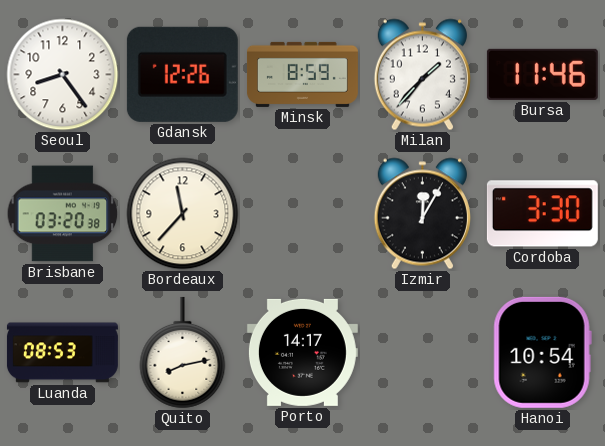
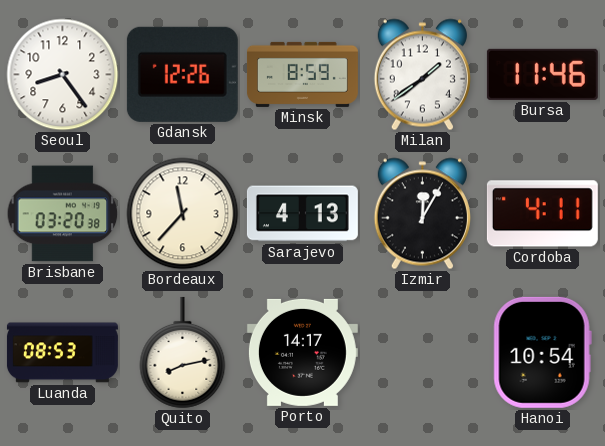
Milan: 1:37 -> 1:39 (422, 75)
Sarajevo: none -> 4:13 (302, 214)
Cordoba: 3:30 -> 4:11 (542, 214)
